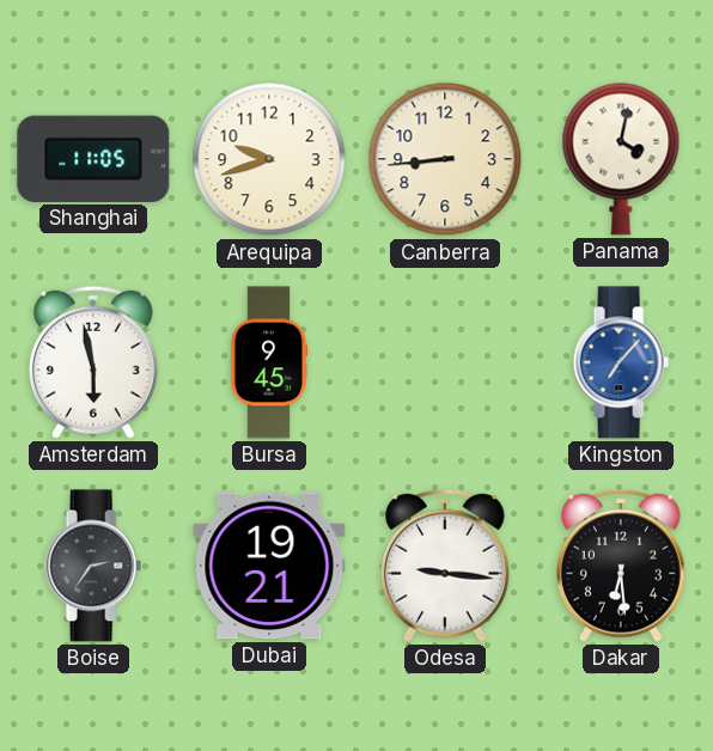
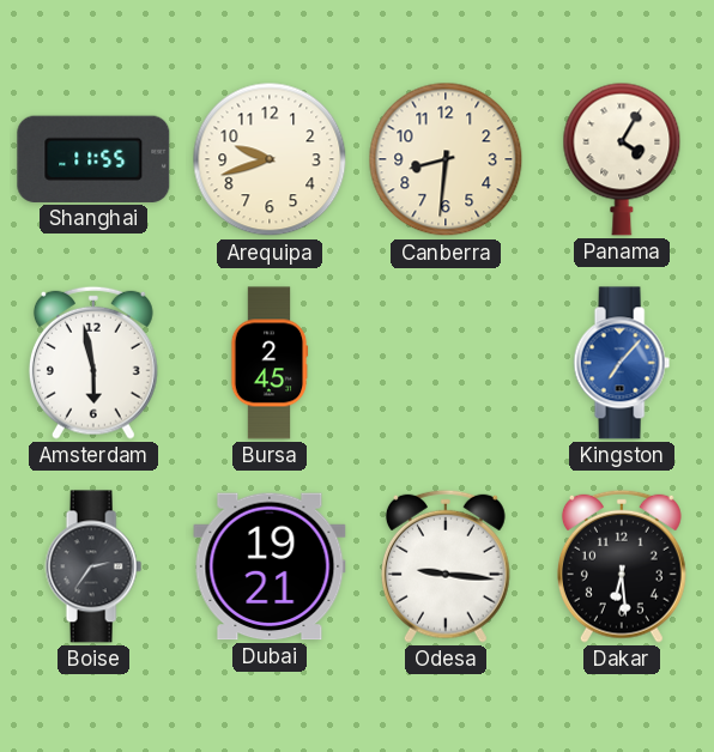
Shanghai: 11:05 -> 11:55 (93, 159)
Canberra: 8:44 -> 8:31 (446, 159)
Panama: 4:02 -> 4:05 (622, 159)
Bursa: 9:45 -> 2:45 (270, 363)
